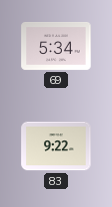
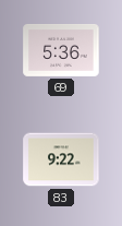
69: 5:34 -> 5:36 (61, 50)
